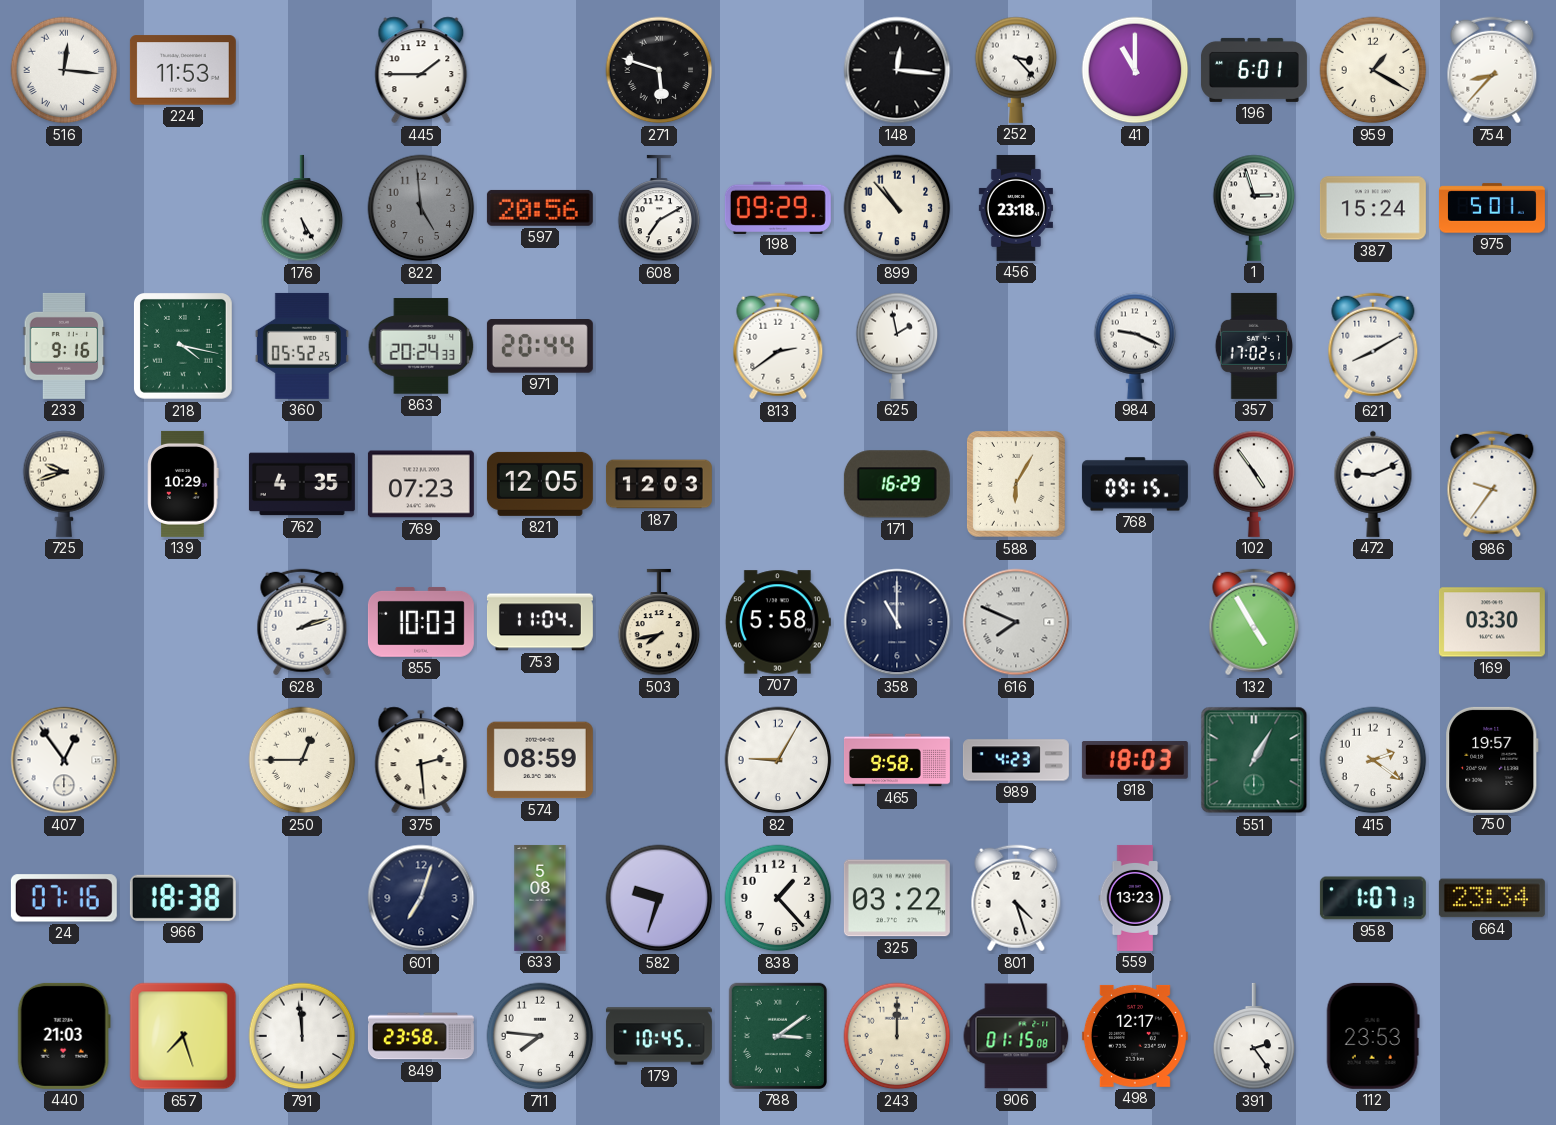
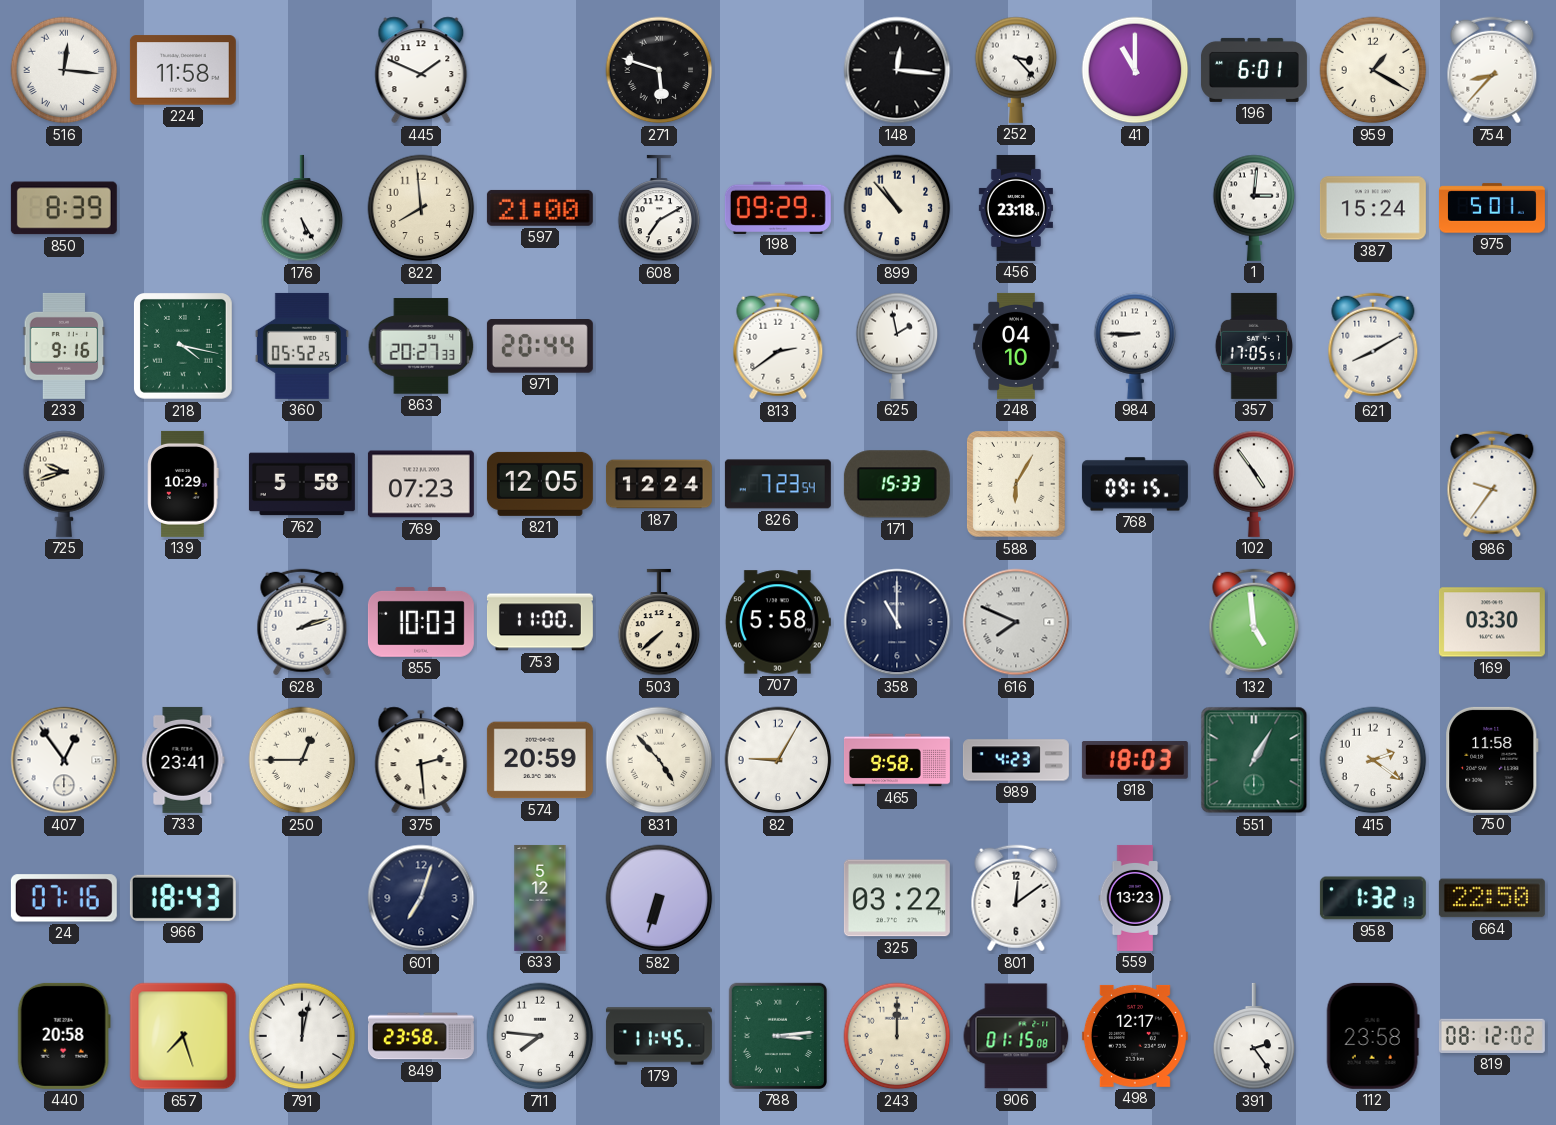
224: 11:53 -> 11:58 (183, 70)
445: 1:45 -> 1:49 (421, 70)
850: none -> 8:39 (64, 208)
822: 4:59 -> 7:59 (421, 208)
822 dial: grey -> cream (421, 208)
597: 20:56 -> 21:00 (540, 208)
1: 2:57 -> 3:01 (1254, 208)
863: 20:24 -> 20:27 (421, 346)
248: none -> 04:10 (1016, 346)
984: 9:19 -> 8:45 (1135, 346)
357: 17:02 -> 17:05 (1253, 346)
762: 4:35 -> 5:58 (302, 484)
187: 12:03 -> 12:24 (659, 484)
826: none -> 7:23 (778, 484)
171: 16:29 -> 15:33 (897, 484)
472: 9:11 -> none (1373, 484)
753: 11:04 -> 11:00 (540, 622)
503: 7:43 -> 7:38 (659, 622)
132: 4:55 -> 4:59 (1254, 622)
733: none -> 23:41 (183, 760)
574: 08:59 -> 20:59 (540, 760)
831: none -> 4:53 (659, 760)
750: 19:57 -> 11:58 (1492, 760)
966: 18:38 -> 18:43 (183, 898)
633: 5:08 -> 5:12 (540, 898)
582: 9:33 -> 6:33 (659, 898)
838: 1:23 -> none (778, 898)
801: 4:27 -> 12:09 (1016, 898)
958: 1:07 -> 1:32 (1373, 898)
664: 23:34 -> 22:50 (1492, 898)
440: 21:03 -> 20:58 (64, 1036)
791: 11:59 -> 12:02 (302, 1036)
179: 10:45 -> 11:45 (659, 1036)
788: 3:09 -> 3:14 (778, 1036)
112: 23:53 -> 23:58 (1373, 1036)
819: none -> 08:12 (1492, 1036)
